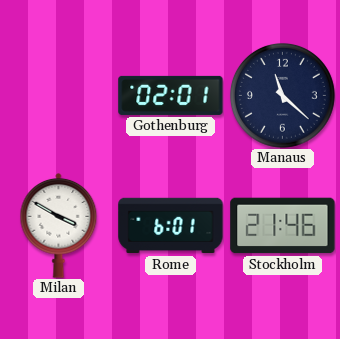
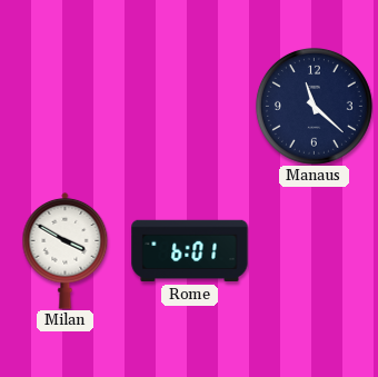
Gothenburg: 02:01 -> none (171, 95)
Stockholm: 21:46 -> none (283, 226)
